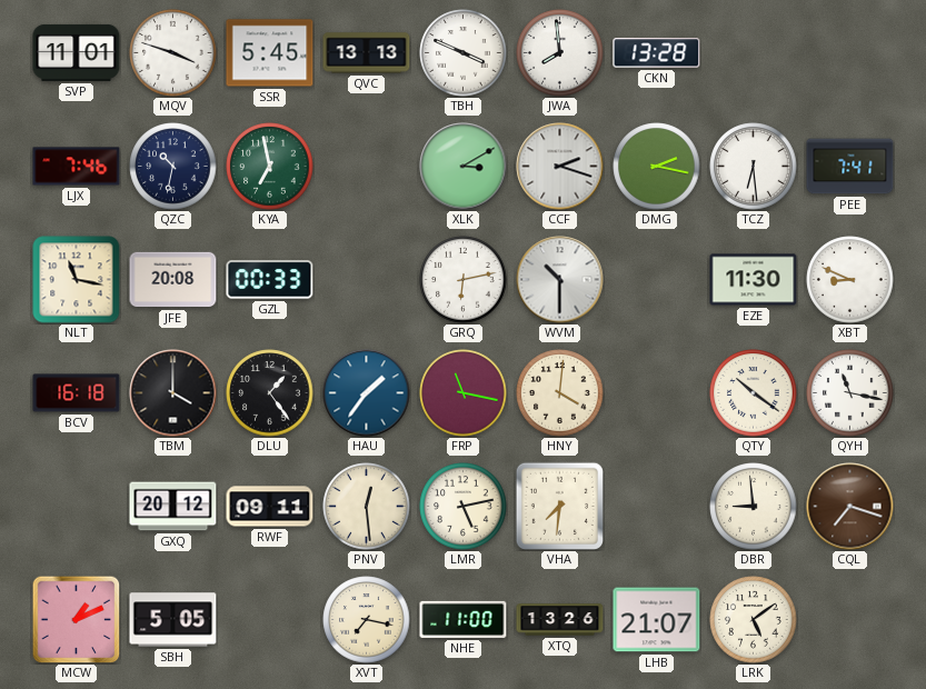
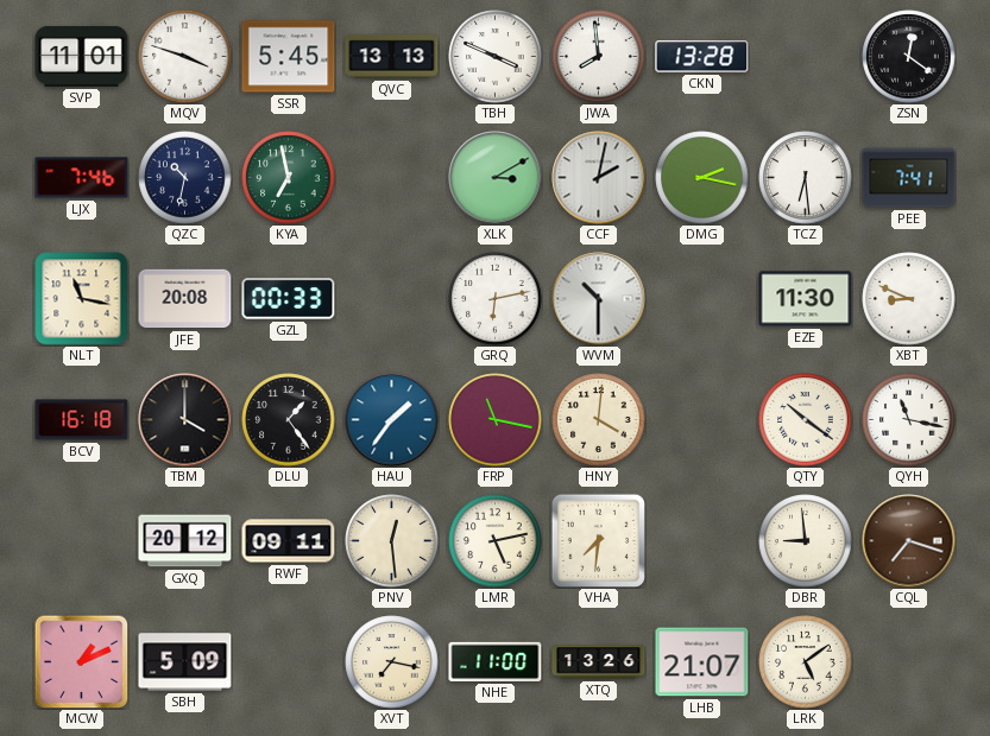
ZSN: none -> 12:21 (909, 57)
CCF: 2:18 -> 2:02 (599, 178)
SBH: 5:05 -> 5:09 (185, 662)
